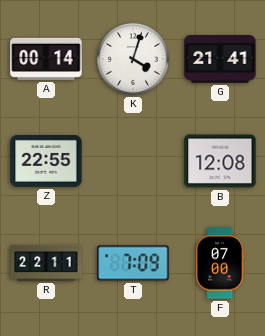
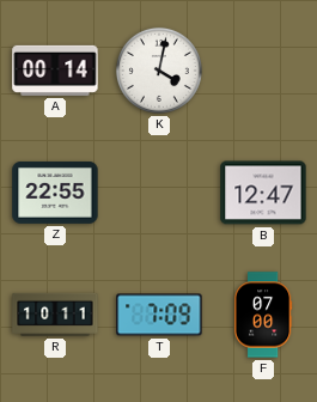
K: 4:03 -> 4:02 (159, 71)
G: 21:41 -> none (220, 59)
B: 12:08 -> 12:47 (263, 193)
R: 22:11 -> 10:11 (55, 315)
